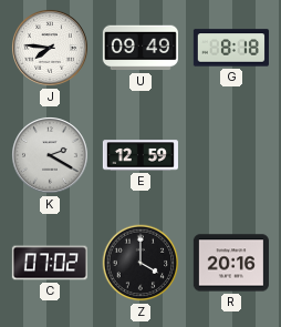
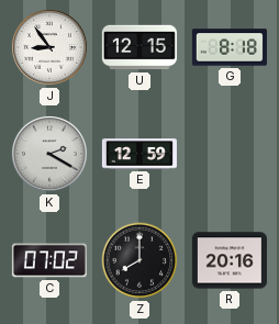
J: 7:46 -> 8:54 (51, 48)
U: 09:49 -> 12:15 (139, 47)
Z: 4:00 -> 8:00 (139, 260)
